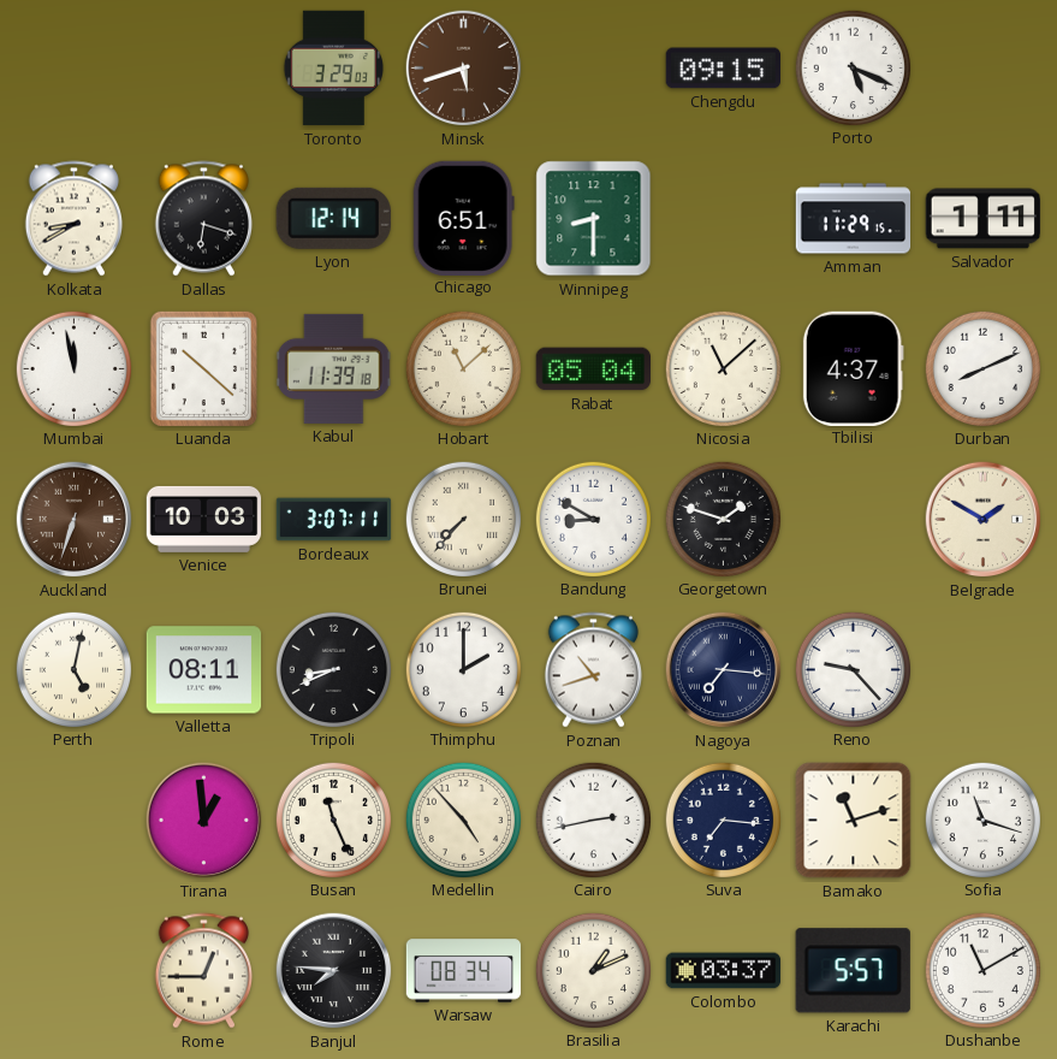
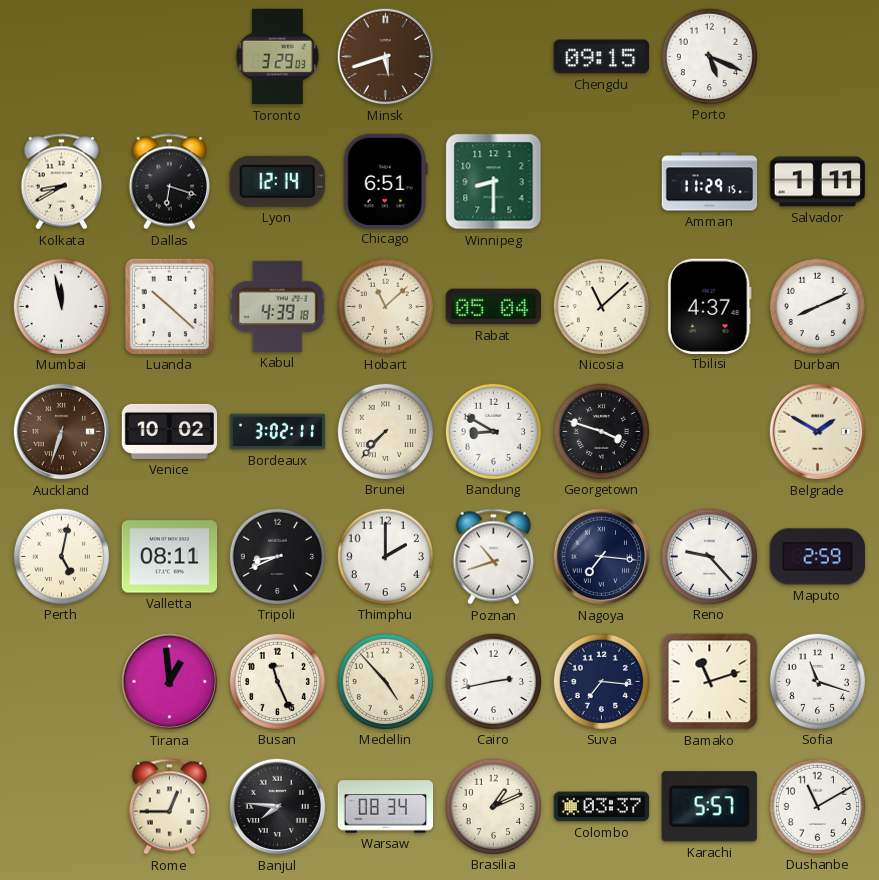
Kabul: 11:39 -> 4:39 (277, 306)
Venice: 10:03 -> 10:02 (170, 431)
Bordeaux: 3:07 -> 3:02 (278, 432)
Georgetown: 1:48 -> 3:48 (601, 431)
Maputo: none -> 2:59 (817, 557)
